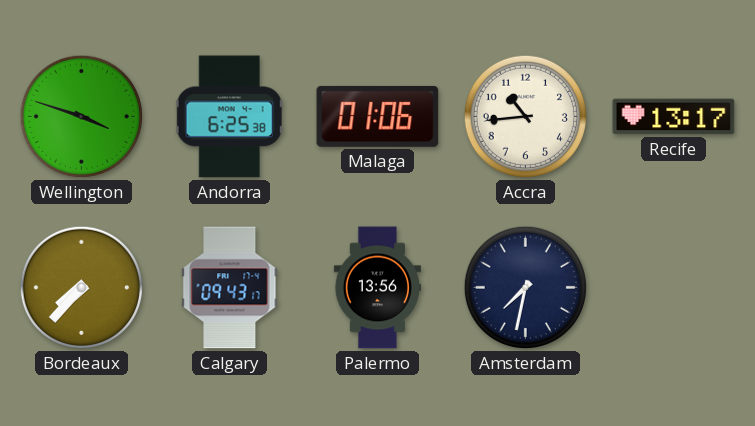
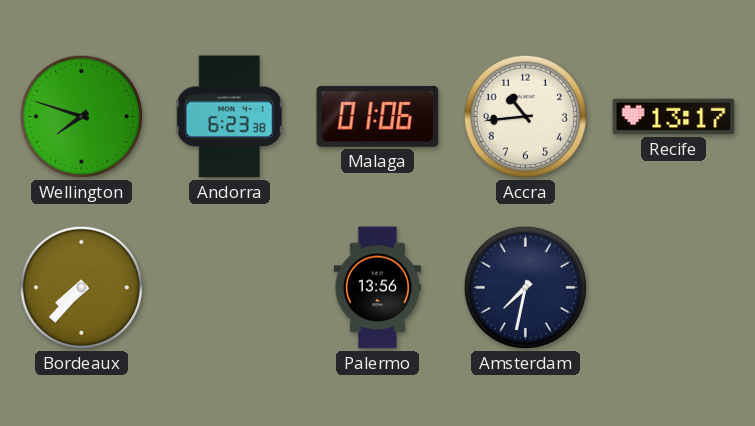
Wellington: 3:48 -> 7:48 (81, 116)
Andorra: 6:25 -> 6:23 (229, 117)
Calgary: 09:43 -> none (230, 288)
